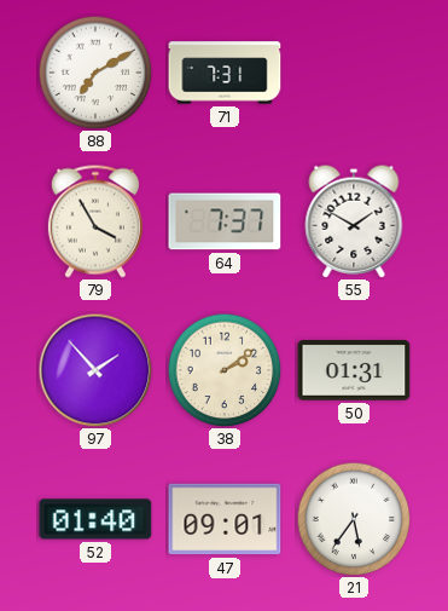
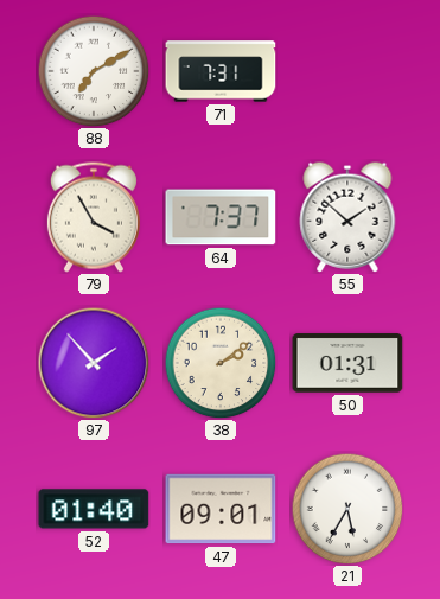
55: 1:50 -> 1:52 (347, 217)
21: 5:36 -> 5:35 (347, 509)
